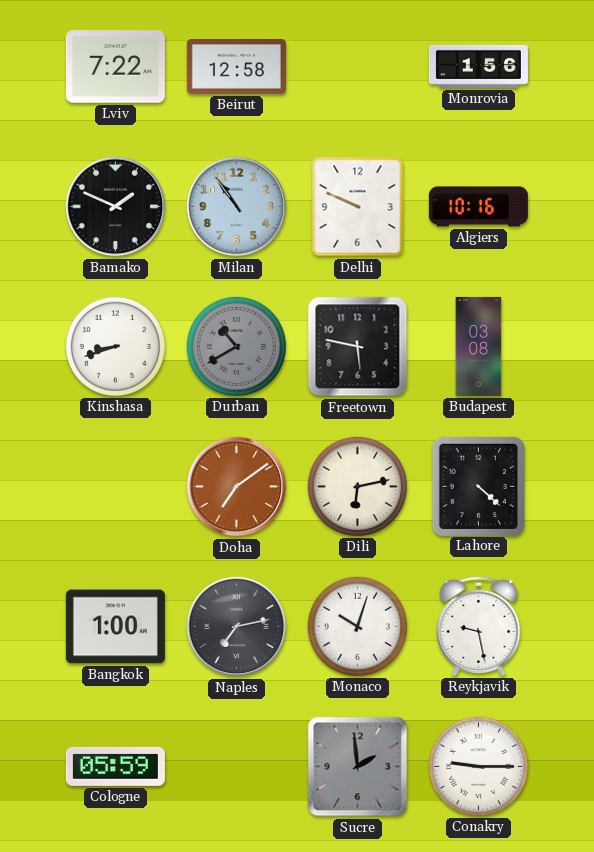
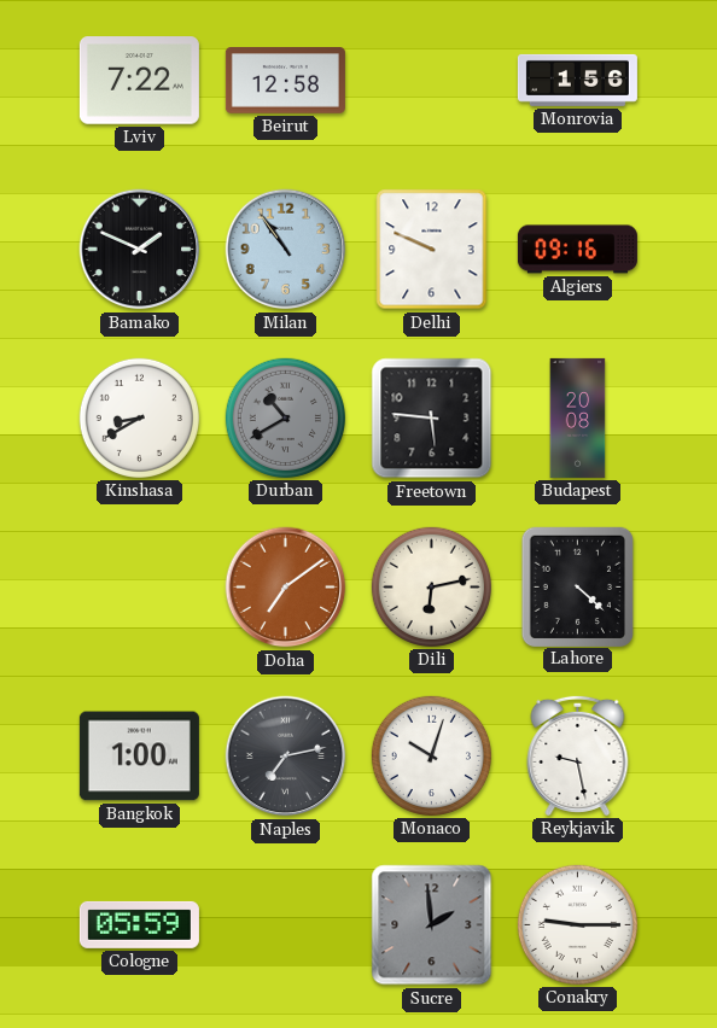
Algiers: 10:16 -> 09:16 (577, 250)
Kinshasa: 8:42 -> 8:40 (139, 417)
Freetown: 5:47 -> 5:46 (432, 419)
Budapest: 03:08 -> 20:08 (578, 417)
